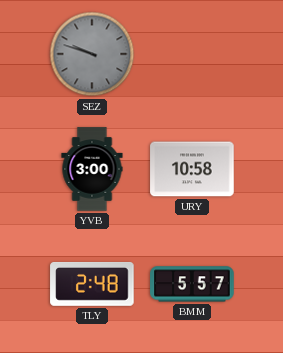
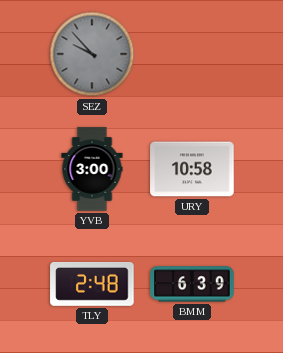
SEZ: 9:48 -> 9:53 (92, 54)
BMM: 5:57 -> 6:39 (192, 284)
